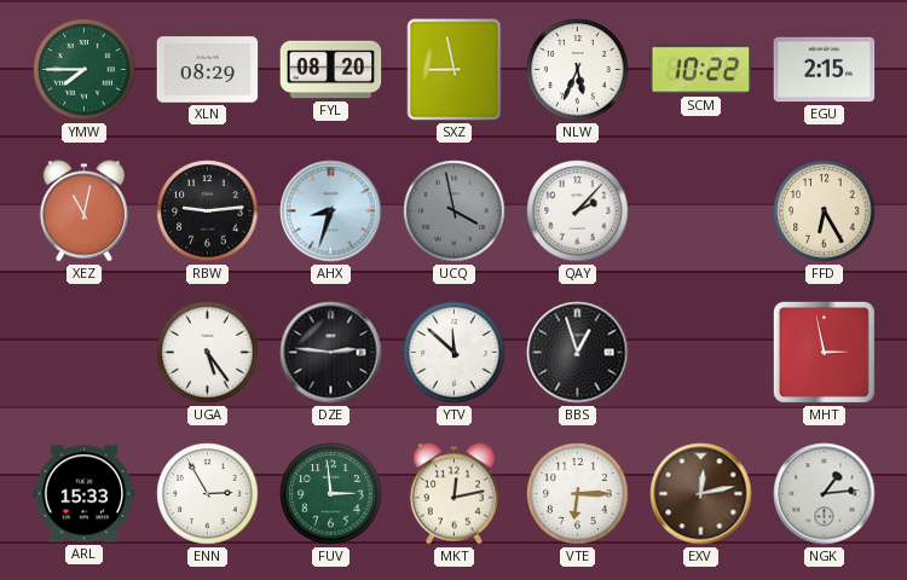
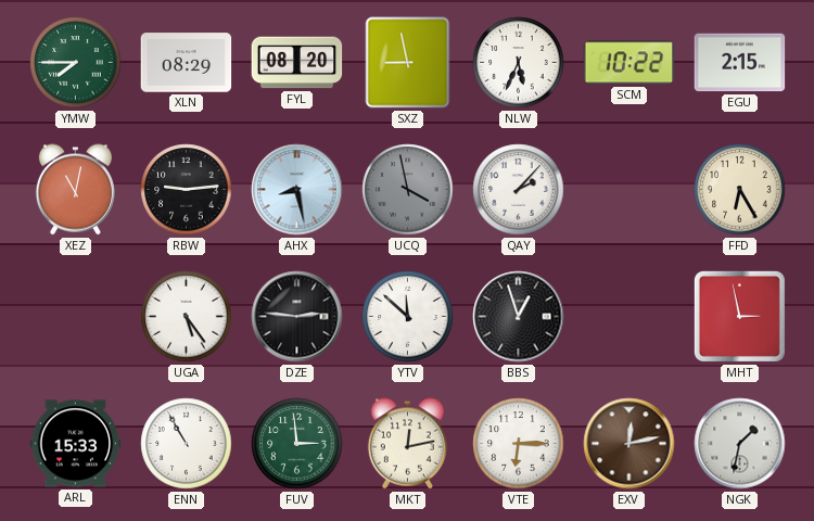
AHX: 8:33 -> 8:28 (297, 190)
ENN: 2:55 -> 10:55 (187, 444)
NGK: 1:14 -> 1:32 (740, 444)
